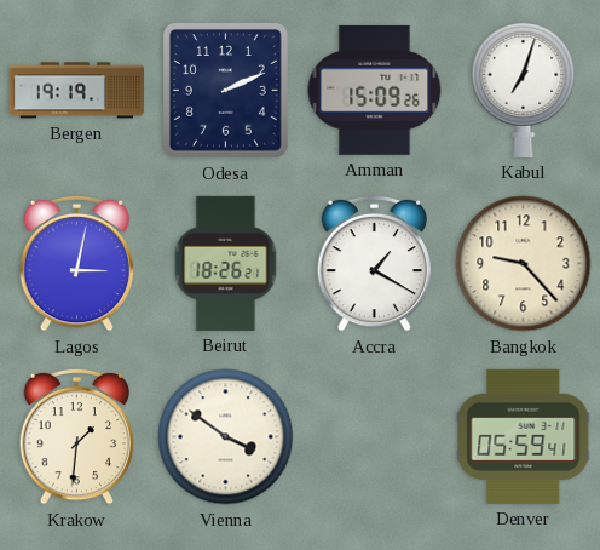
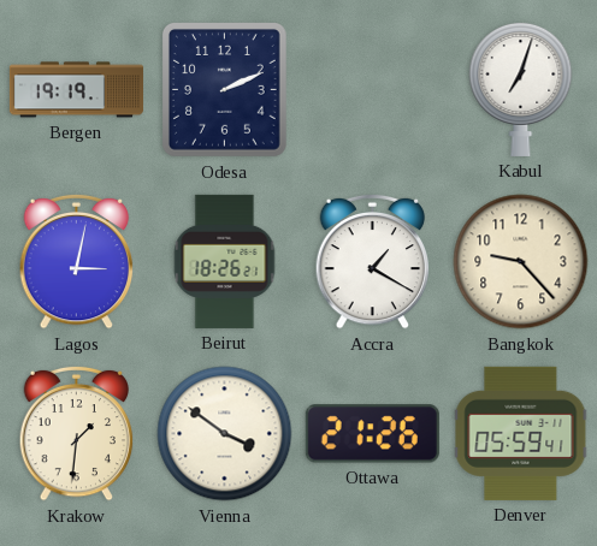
Amman: 15:09 -> none (375, 90)
Ottawa: none -> 21:26 (372, 434)
